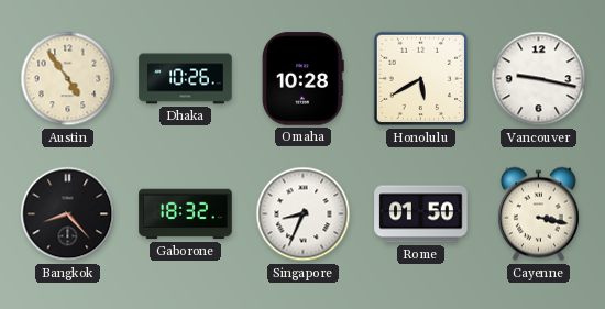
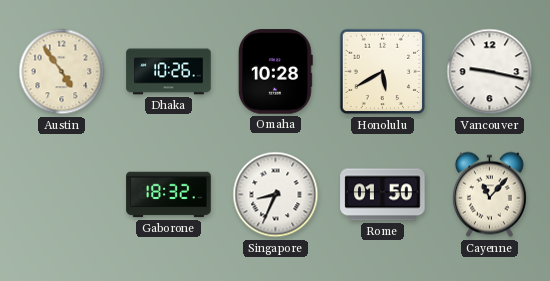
Bangkok: 8:23 -> none (68, 214)
Cayenne: 3:17 -> 11:07 (489, 195)
